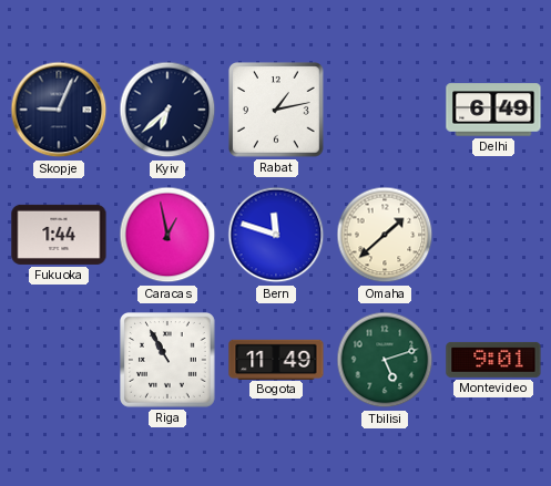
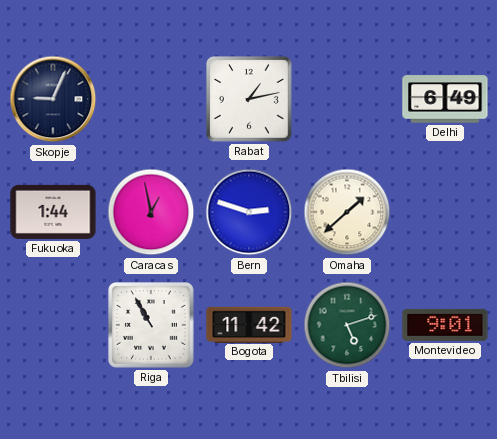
Kyiv: 6:38 -> none (167, 110)
Bern: 11:48 -> 2:48 (249, 212)
Bogota: 11:49 -> 11:42 (249, 324)
